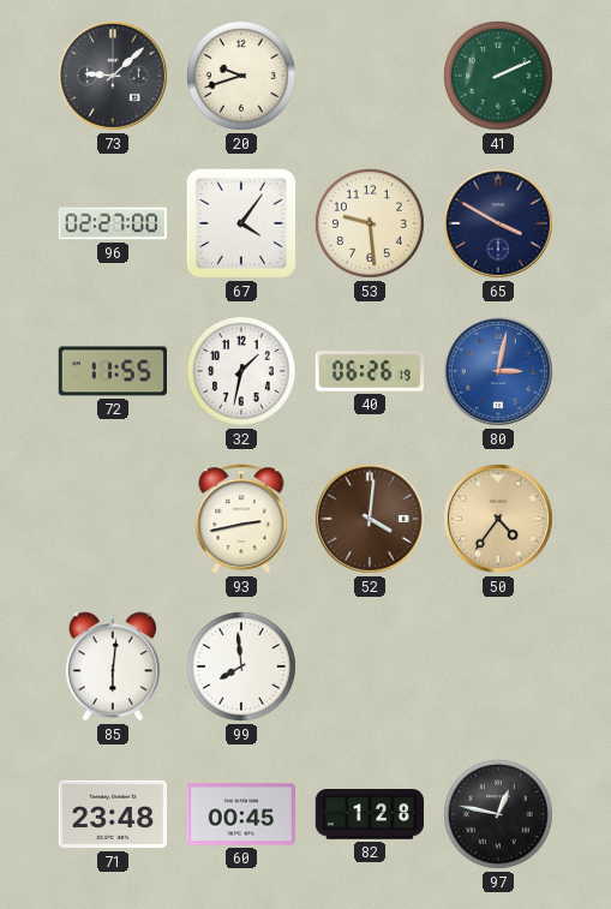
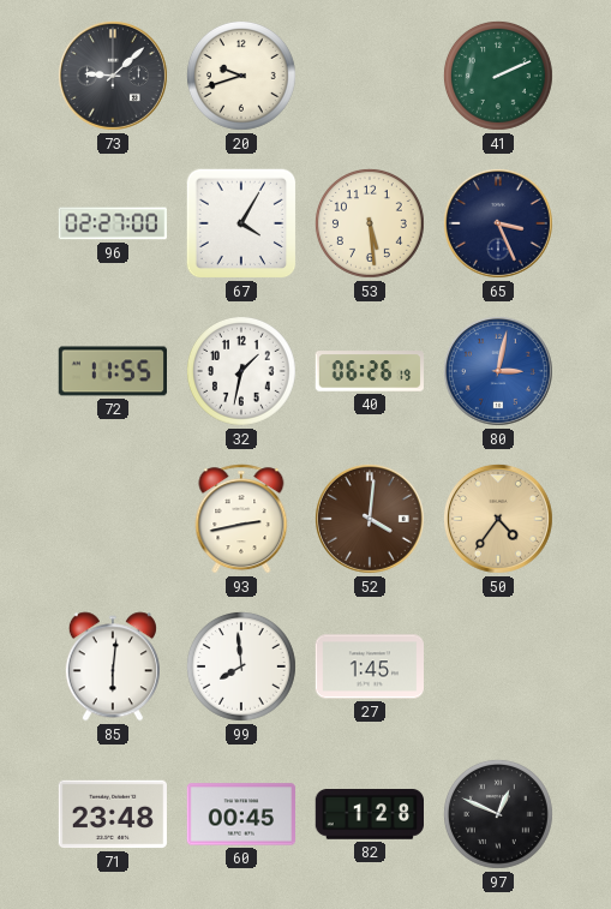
67: 4:06 -> 4:05 (241, 223)
53: 9:29 -> 5:29 (371, 225)
65: 3:50 -> 3:26 (498, 223)
27: none -> 1:45 (370, 666)
97: 12:47 -> 12:49 (499, 815)
